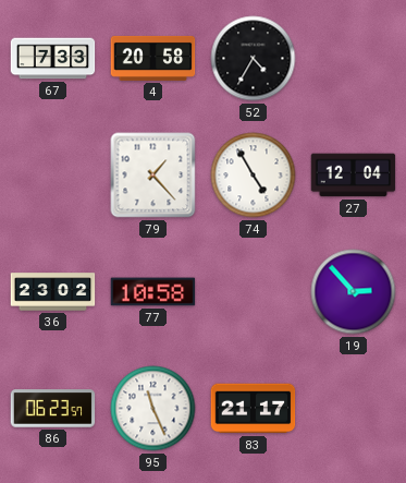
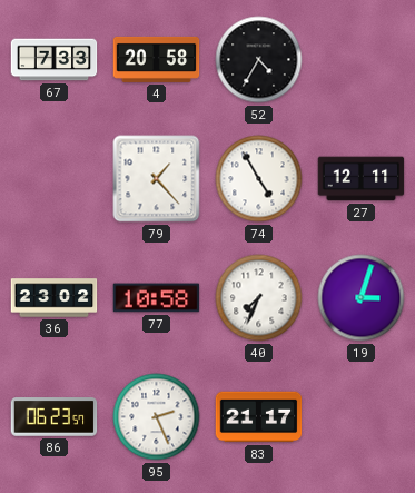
27: 12:04 -> 12:11 (362, 179)
40: none -> 7:34 (259, 298)
19: 2:53 -> 3:03 (362, 298)
95: 11:26 -> 2:26 (157, 417)
